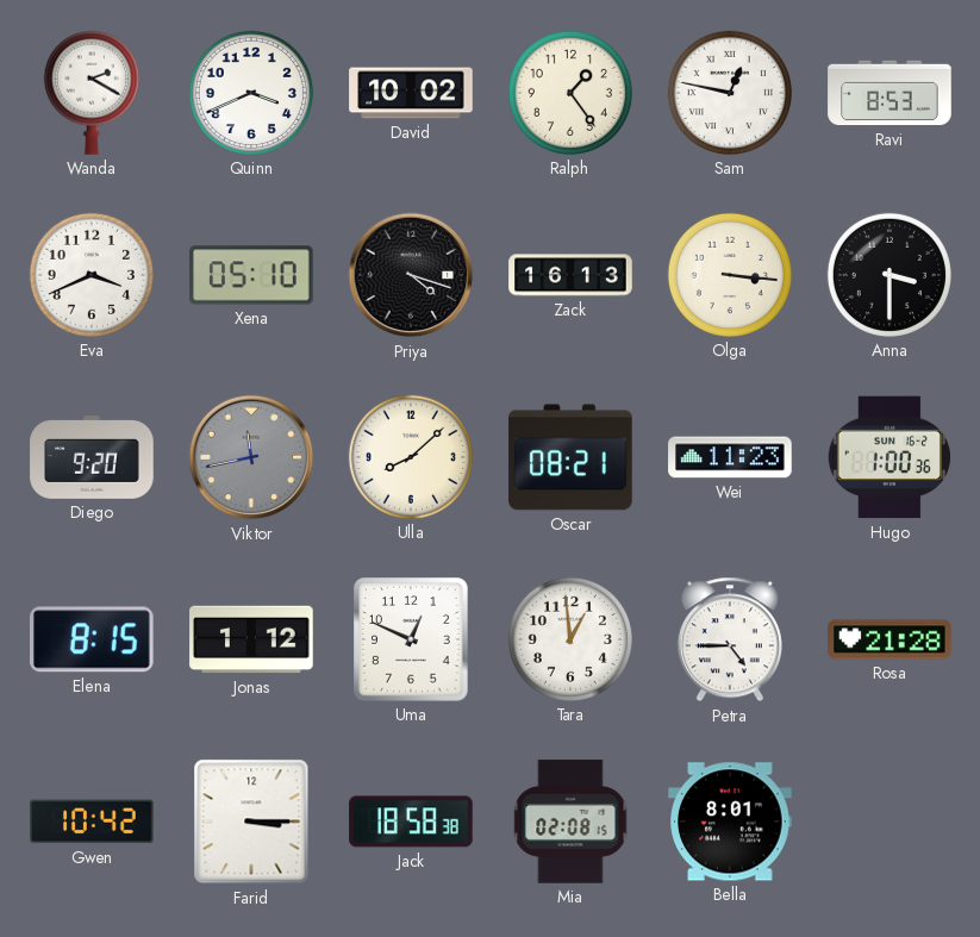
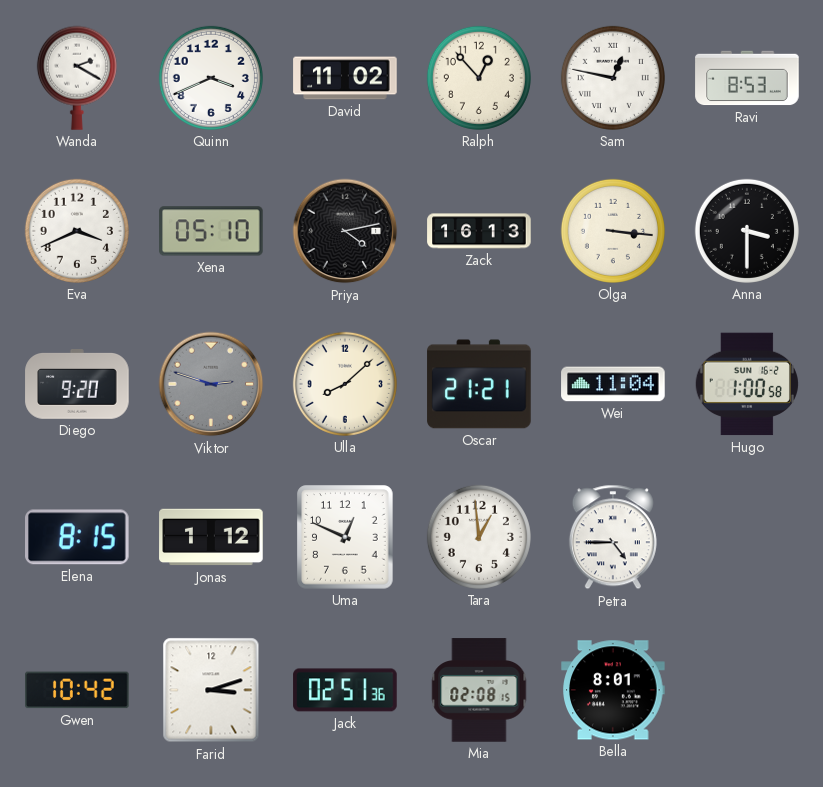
David: 10:02 -> 11:02 (345, 78)
Ralph: 1:24 -> 12:53 (479, 78)
Priya: 4:18 -> 4:13 (345, 231)
Viktor: 11:43 -> 2:48 (211, 384)
Oscar: 08:21 -> 21:21 (479, 384)
Wei: 11:23 -> 11:04 (613, 384)
Hugo: 1:00:36 -> 1:00:58 (746, 384)
Rosa: 21:28 -> none (890, 639)
Farid: 3:15 -> 3:12 (211, 690)
Jack: 18:58 -> 02:51 (345, 690)
